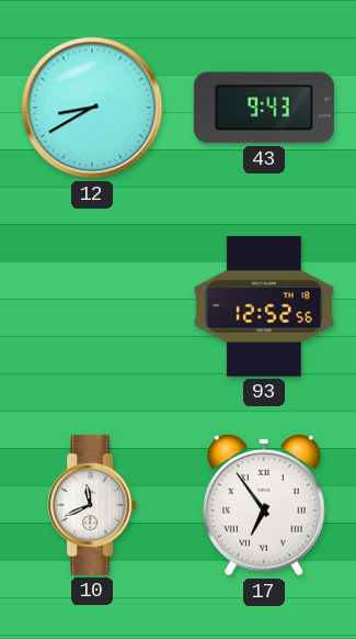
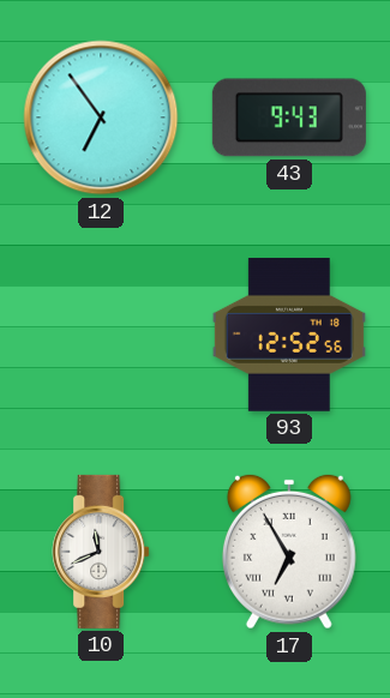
12: 8:40 -> 6:54 (101, 118)
17: 6:54 -> 6:55 (289, 552)
